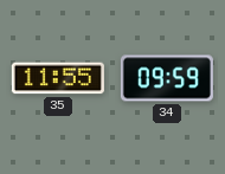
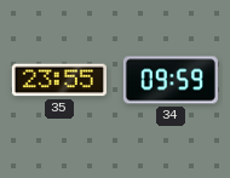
35: 11:55 -> 23:55 (59, 80)
